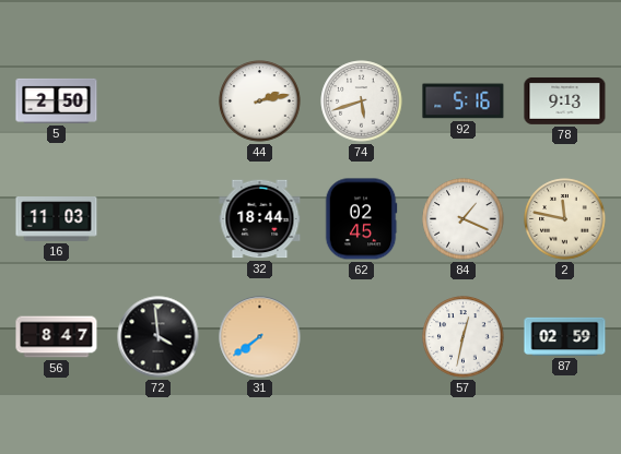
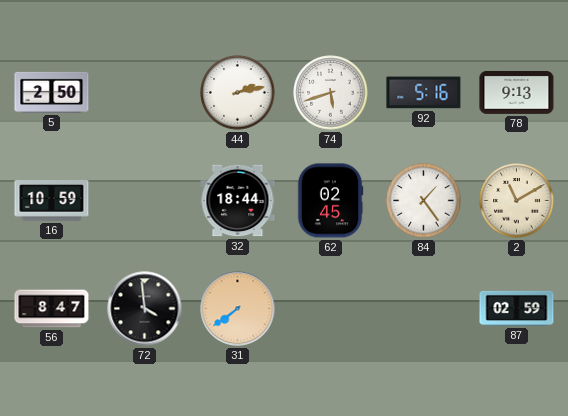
16: 11:03 -> 10:59 (52, 201)
84: 1:19 -> 1:24 (424, 201)
2: 11:47 -> 11:10 (517, 201)
57: 12:32 -> none (464, 337)
